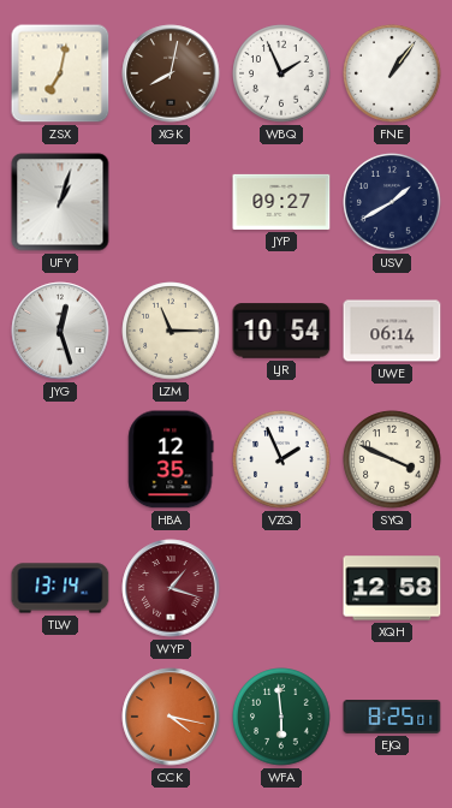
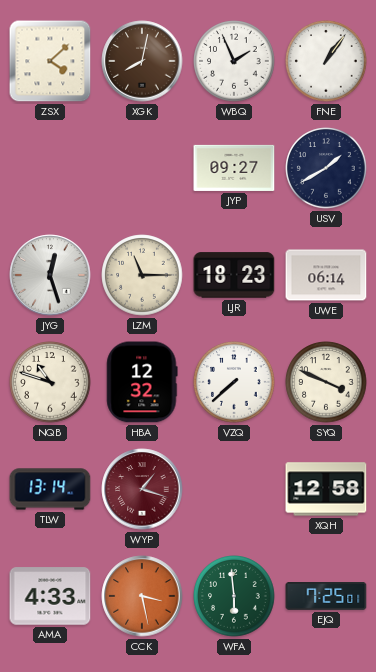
ZSX: 7:02 -> 4:08 (50, 61)
UFY: 1:03 -> none (60, 202)
LJR: 10:54 -> 18:23 (234, 275)
NQB: none -> 10:48 (50, 382)
HBA: 12:35 -> 12:32 (142, 382)
VZQ: 1:56 -> 7:38 (234, 382)
AMA: none -> 4:33 (50, 596)
CCK: 4:17 -> 3:28 (142, 596)
EJQ: 8:25 -> 7:25 (326, 597)
